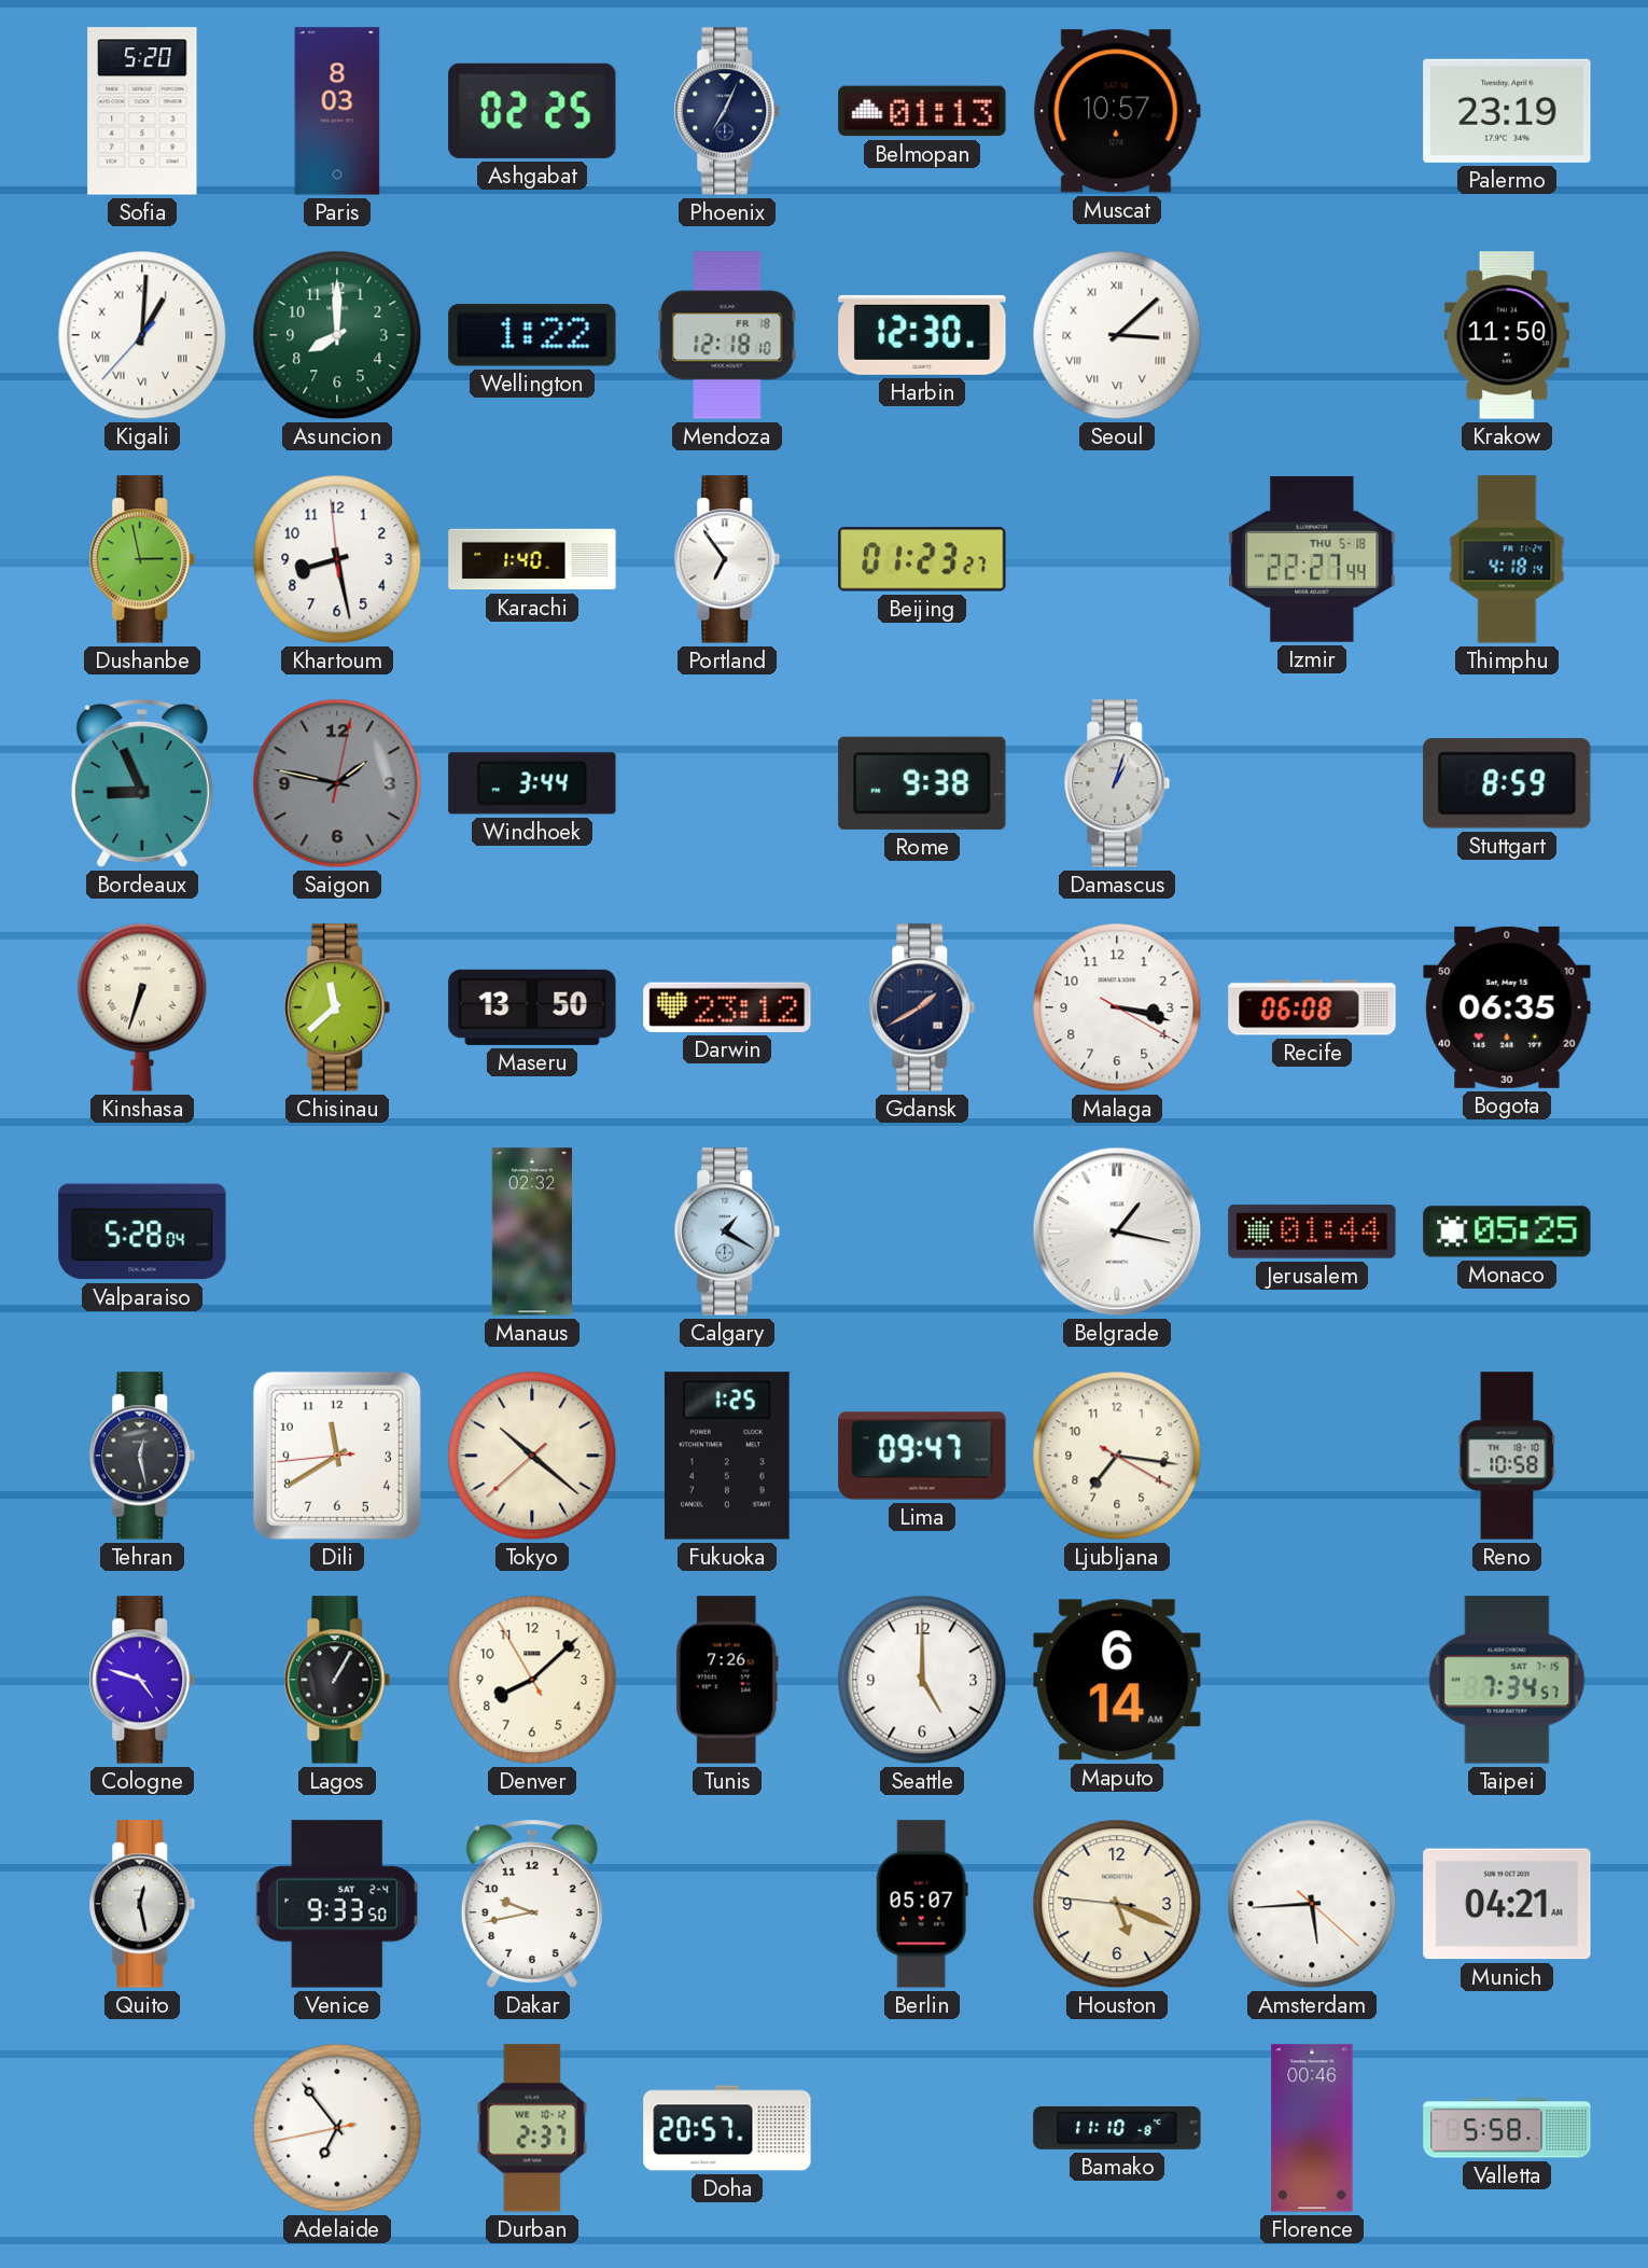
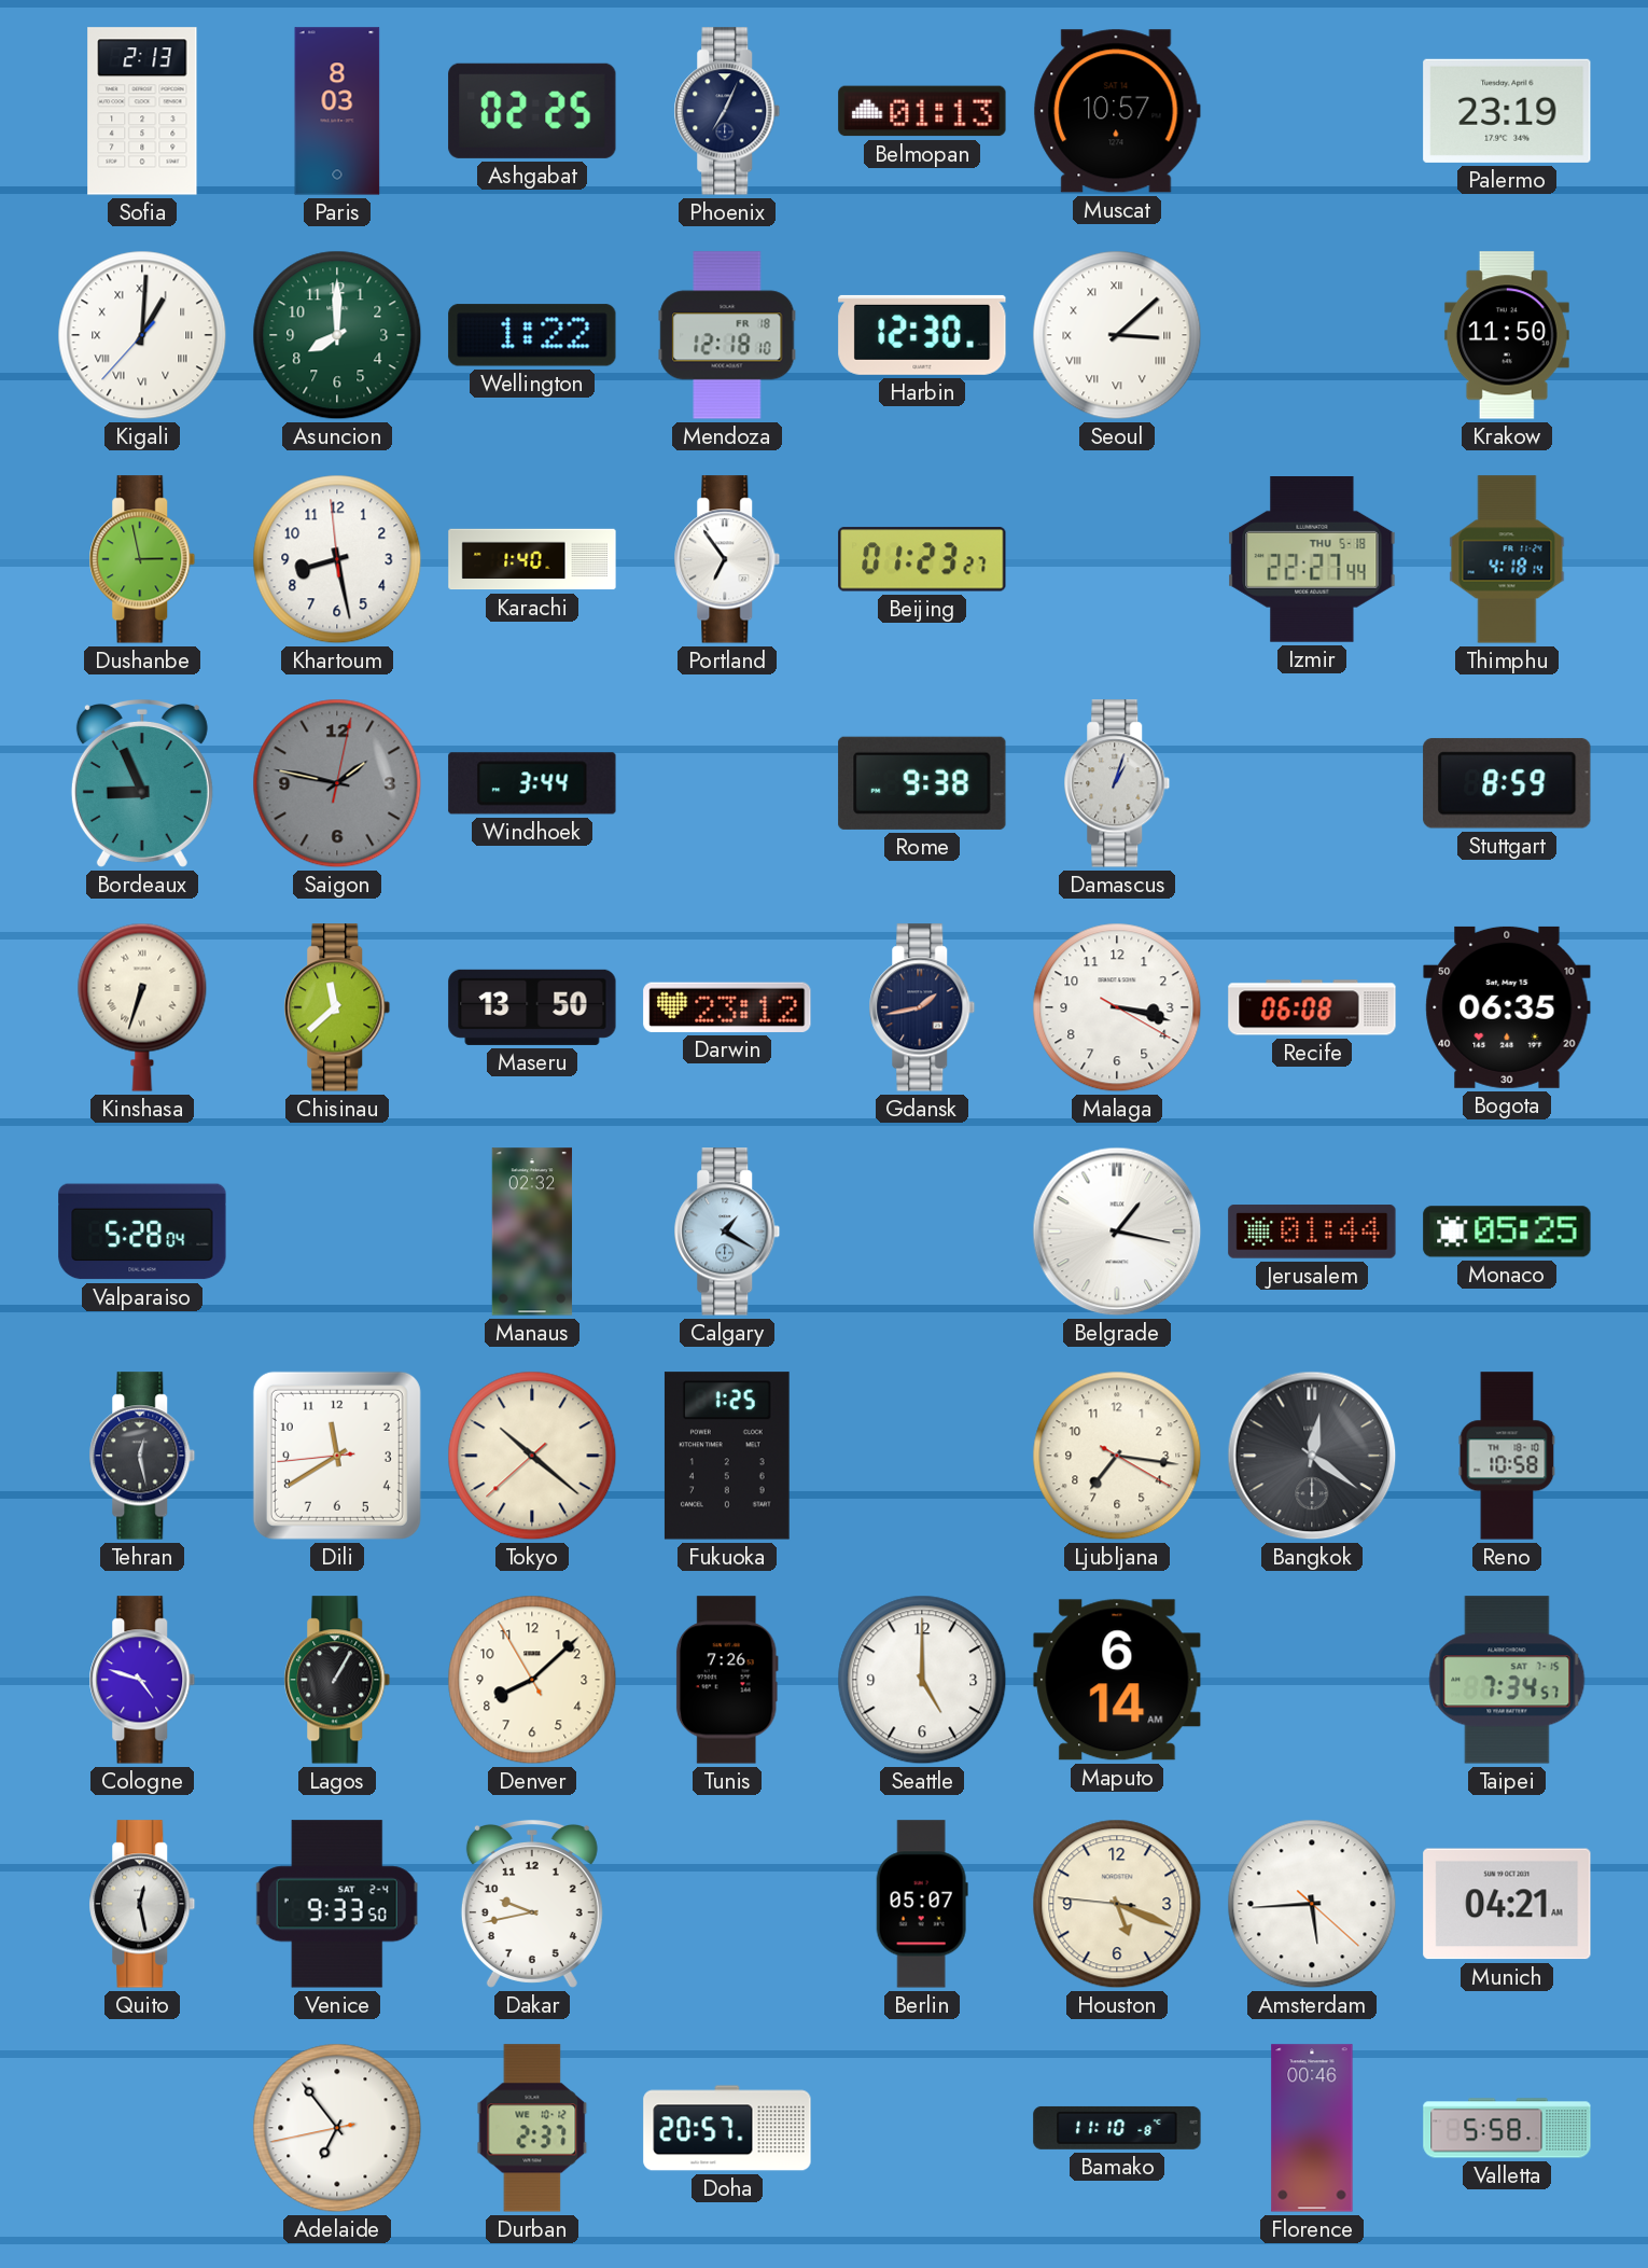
Sofia: 5:20 -> 2:13 (142, 111)
Gdansk: 1:40 -> 1:43 (922, 1007)
Lima: 09:47 -> none (922, 1456)
Bangkok: none -> 12:21 (1312, 1456)
